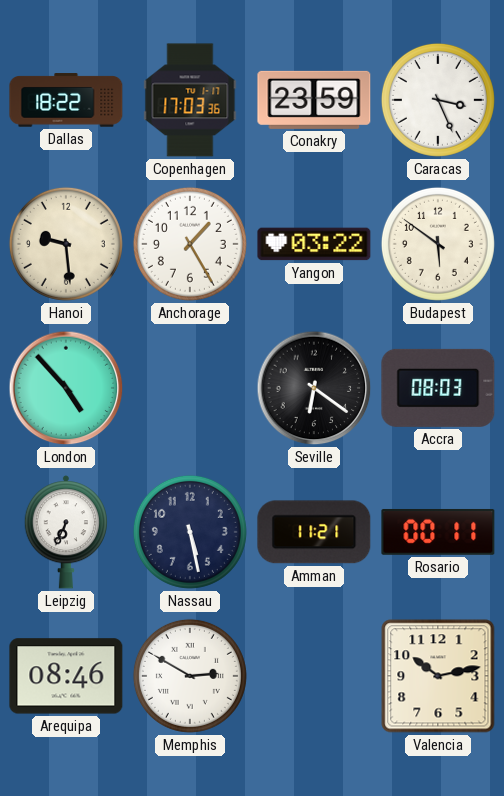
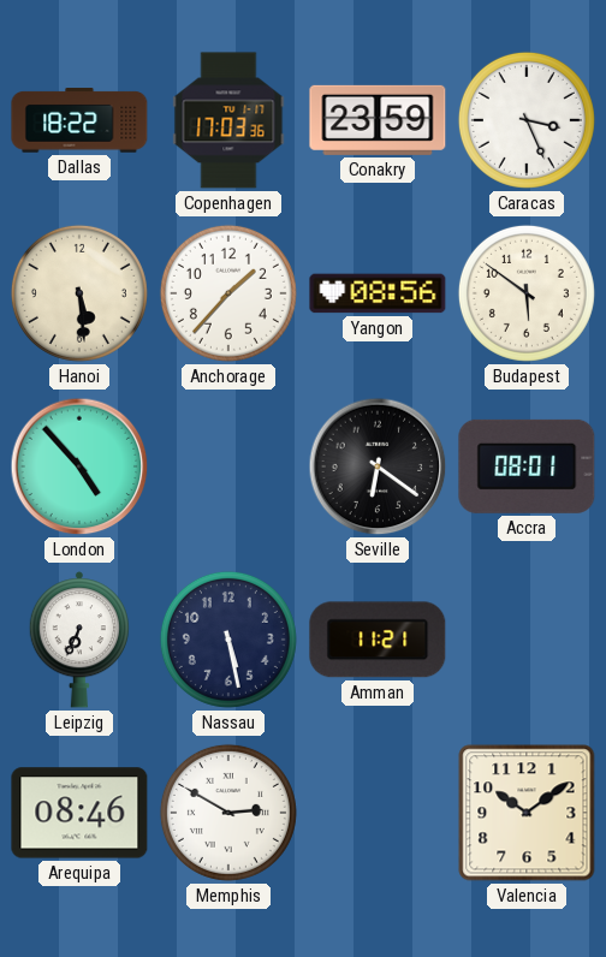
Hanoi: 9:29 -> 5:29 (79, 293)
Anchorage: 1:25 -> 1:37 (228, 293)
Yangon: 03:22 -> 08:56 (378, 293)
Accra: 08:03 -> 08:01 (527, 466)
Rosario: 00:11 -> none (438, 532)
Valencia: 10:13 -> 10:09 (527, 813)
